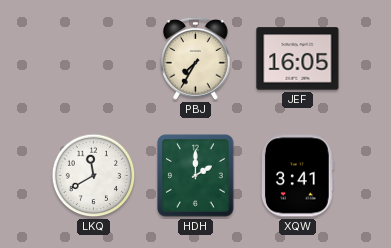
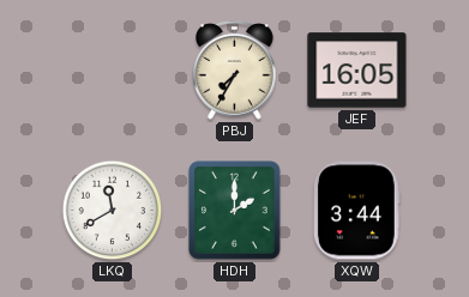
XQW: 3:41 -> 3:44 (357, 211)
